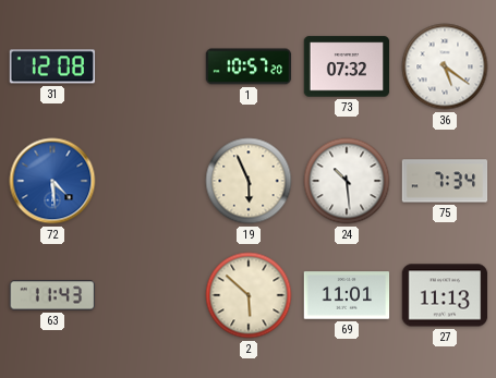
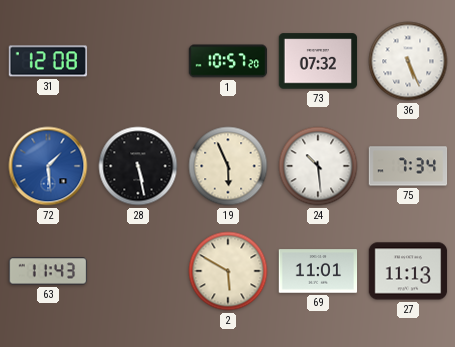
36: 5:21 -> 5:26 (408, 61)
72: 4:29 -> 1:29 (48, 166)
28: none -> 5:28 (138, 166)
2: 5:52 -> 5:50 (228, 271)
